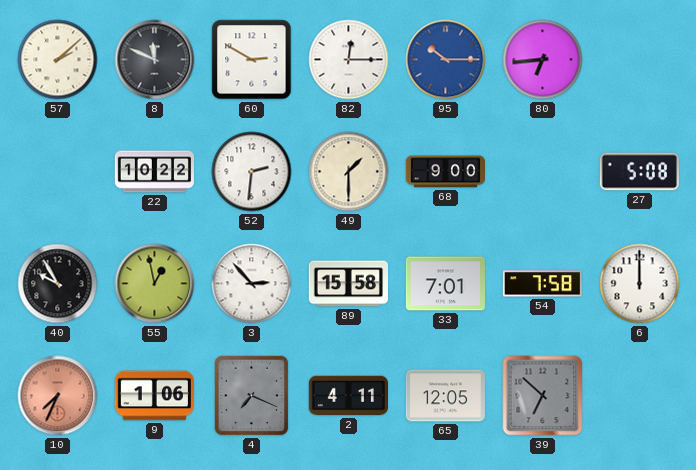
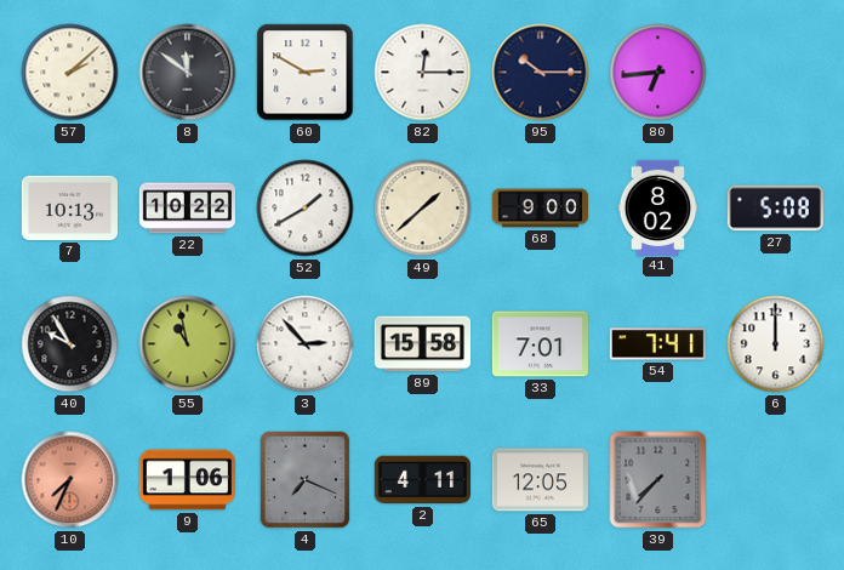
8: 11:49 -> 11:51 (188, 73)
95 dial: blue -> navy (541, 73)
7: none -> 10:13 (69, 207)
52: 2:31 -> 1:40 (306, 209)
49: 1:30 -> 1:38 (423, 209)
41: none -> 8:02 (658, 207)
55: 12:58 -> 10:58 (188, 344)
54: 7:58 -> 7:41 (657, 344)
39: 6:52 -> 7:37 (658, 480)
